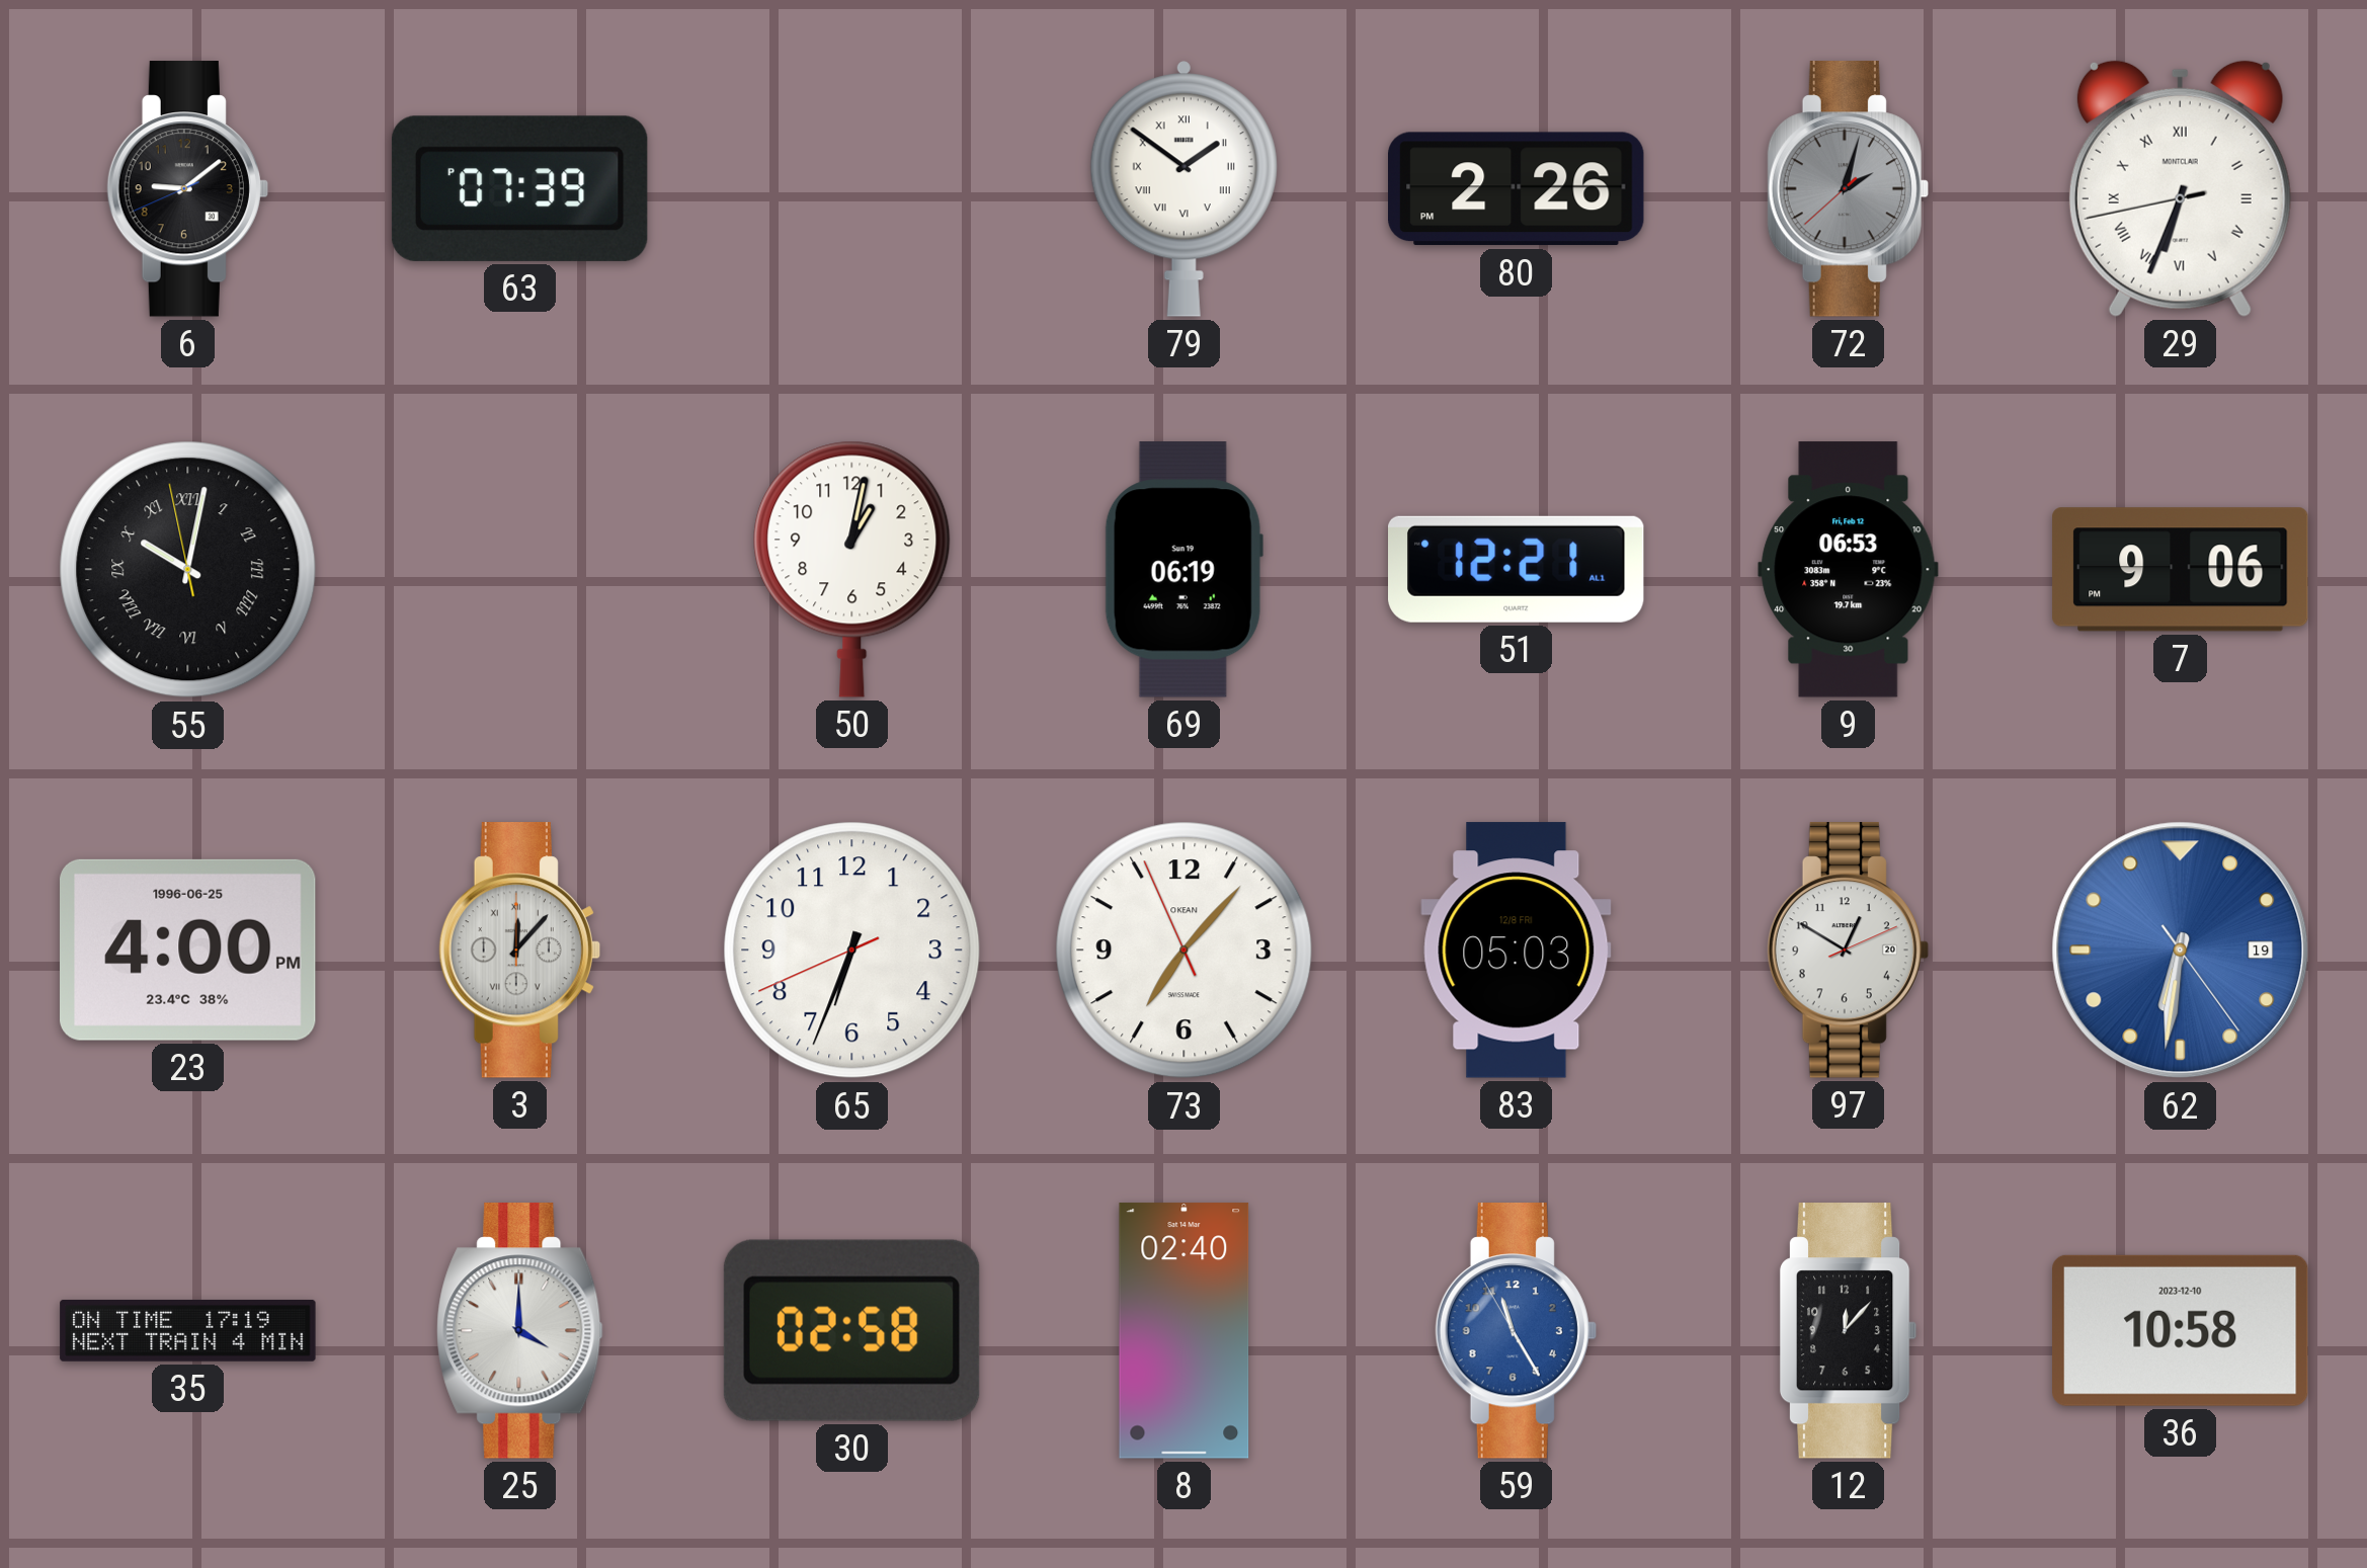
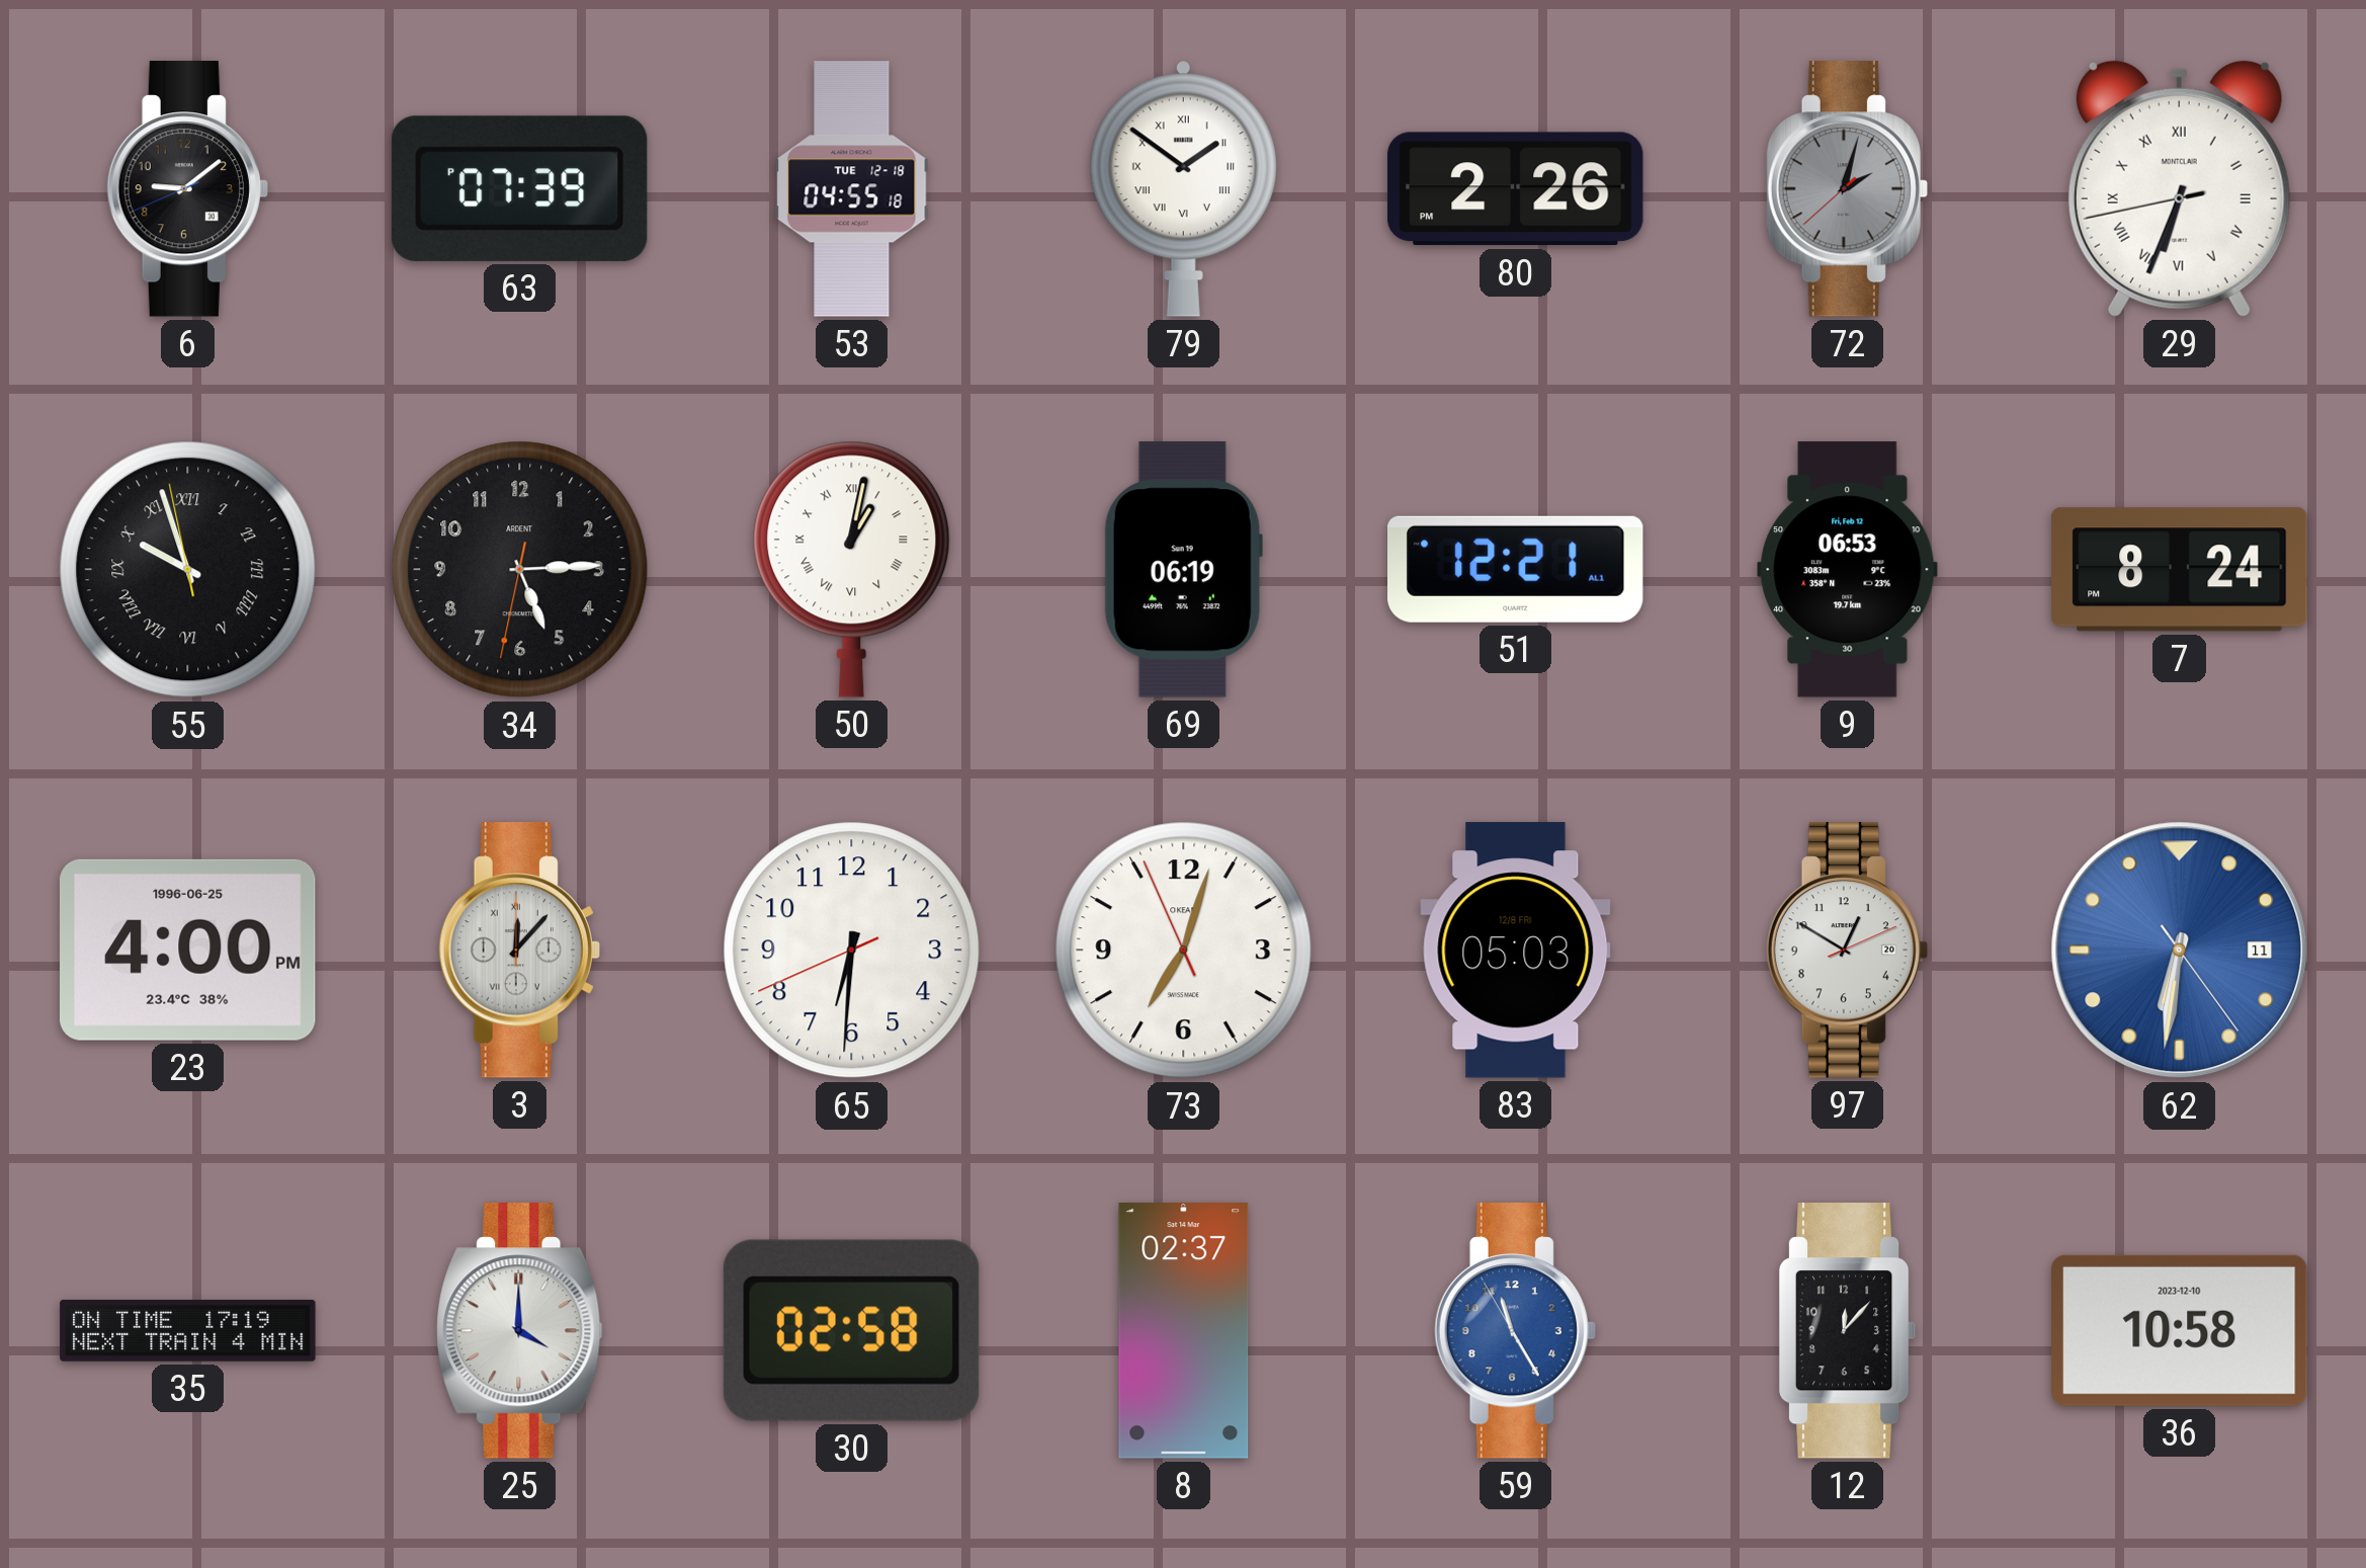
53: none -> 04:55 (852, 189)
55: 10:01 -> 9:56 (188, 570)
34: none -> 5:14 (520, 570)
50 numerals: Arabic -> Roman (852, 569)
7: 9:06 -> 8:24 (2180, 570)
65: 6:33 -> 6:30 (852, 951)
73: 7:06 -> 7:02 (1184, 951)
62 date: 19 -> 11 (2180, 951)
8: 02:40 -> 02:37 (1184, 1331)
